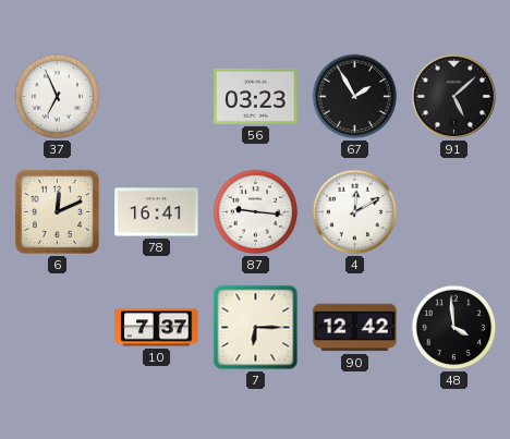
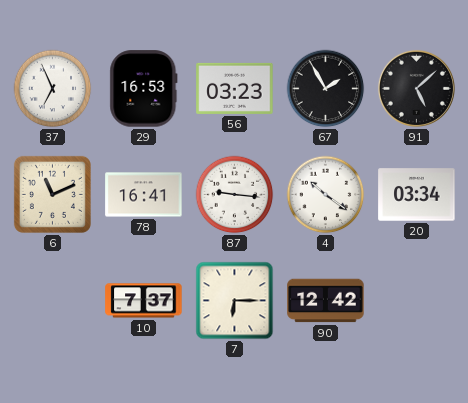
29: none -> 16:53 (144, 89)
6: 12:11 -> 11:11 (52, 194)
4: 12:10 -> 10:21 (326, 195)
20: none -> 03:34 (417, 195)
48: 3:59 -> none (454, 328)
